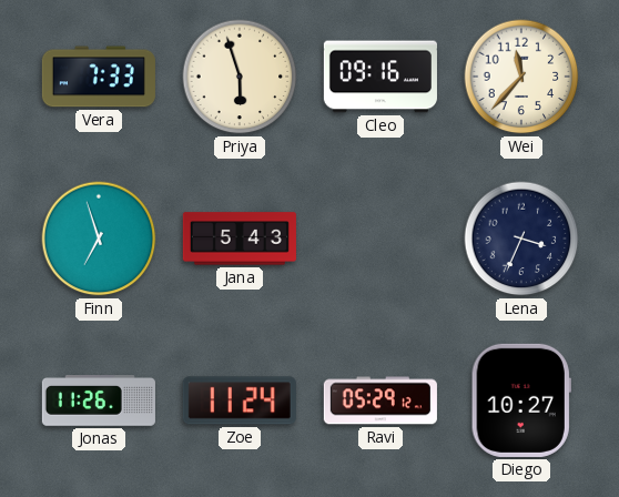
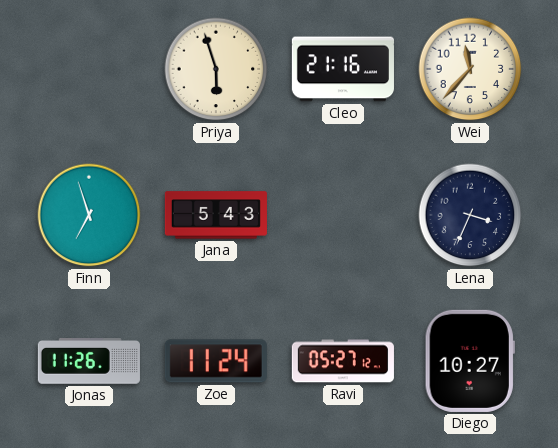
Vera: 7:33 -> none (99, 77)
Cleo: 09:16 -> 21:16 (343, 69)
Ravi: 05:29 -> 05:27 (343, 361)
